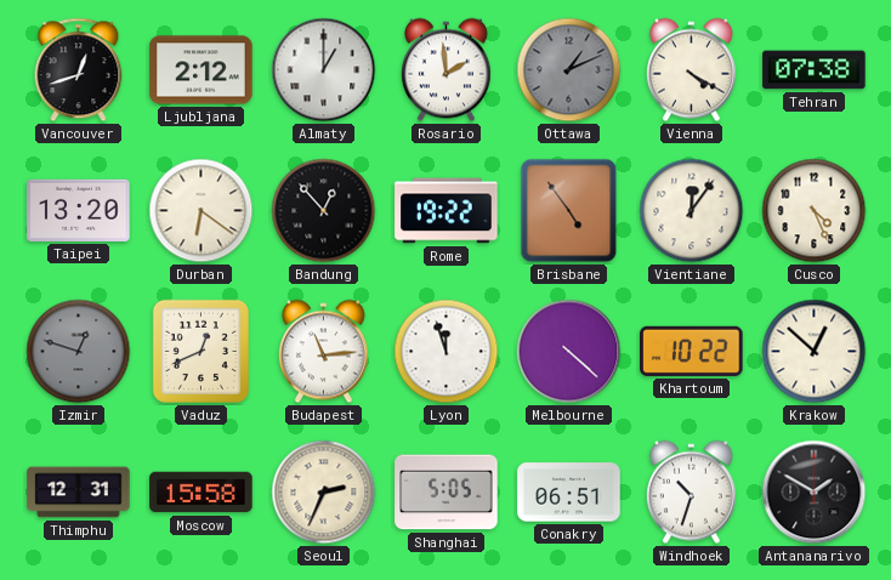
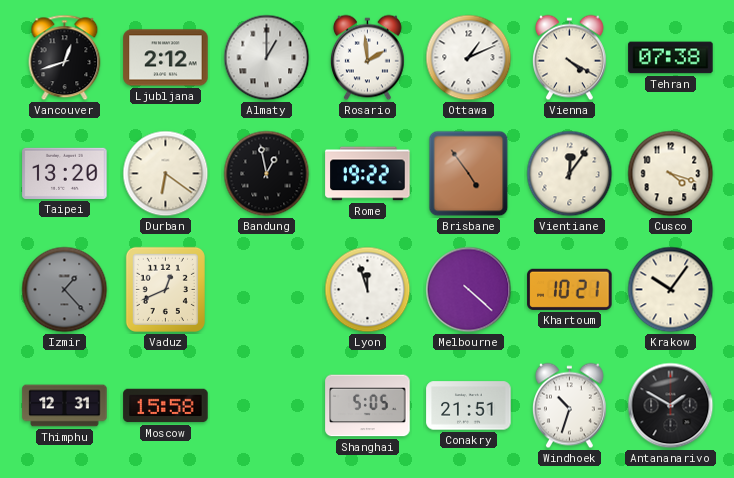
Ottawa dial: grey -> white (469, 58)
Bandung: 12:53 -> 12:58 (267, 174)
Cusco: 4:26 -> 4:18 (671, 174)
Izmir: 12:48 -> 1:23 (65, 290)
Budapest: 11:14 -> none (323, 352)
Khartoum: 10:22 -> 10:21 (570, 289)
Krakow: 12:52 -> 10:06 (671, 290)
Seoul: 2:34 -> none (324, 493)
Conakry: 06:51 -> 21:51 (469, 406)
